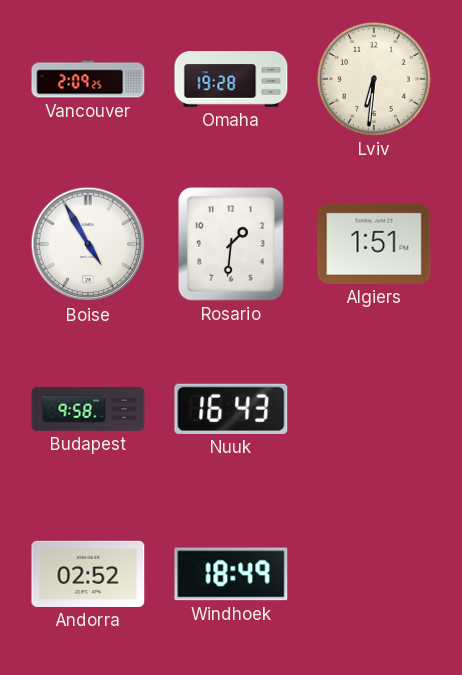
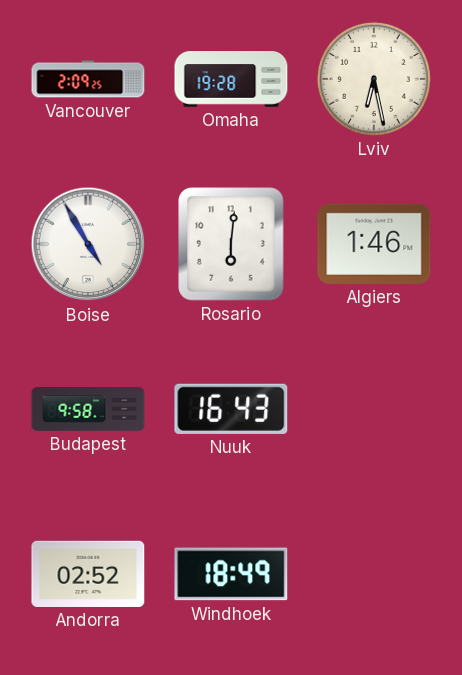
Lviv: 6:31 -> 6:28 (374, 79)
Rosario: 1:31 -> 6:01 (231, 244)
Algiers: 1:51 -> 1:46 (374, 244)
